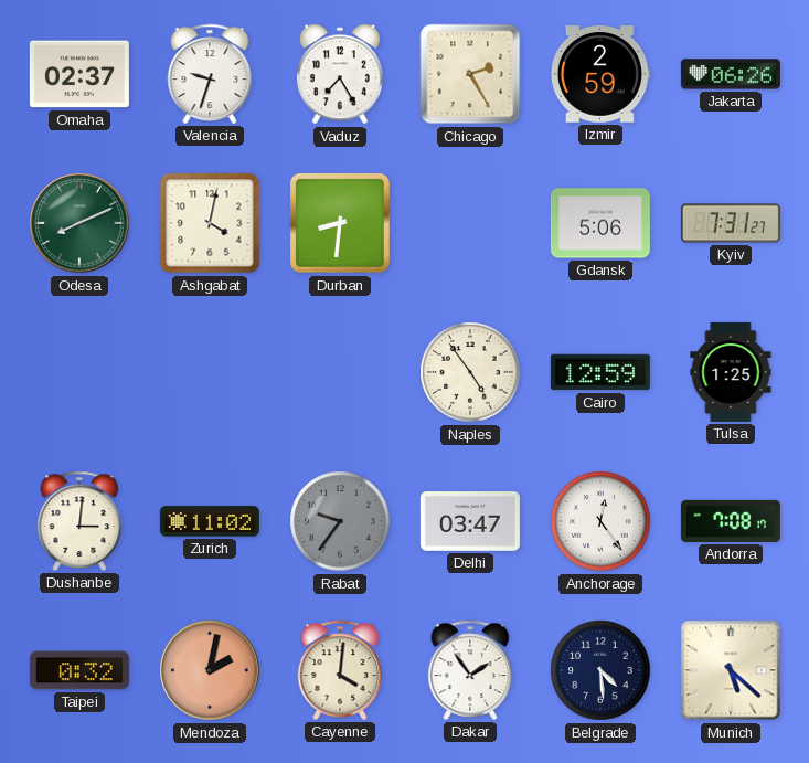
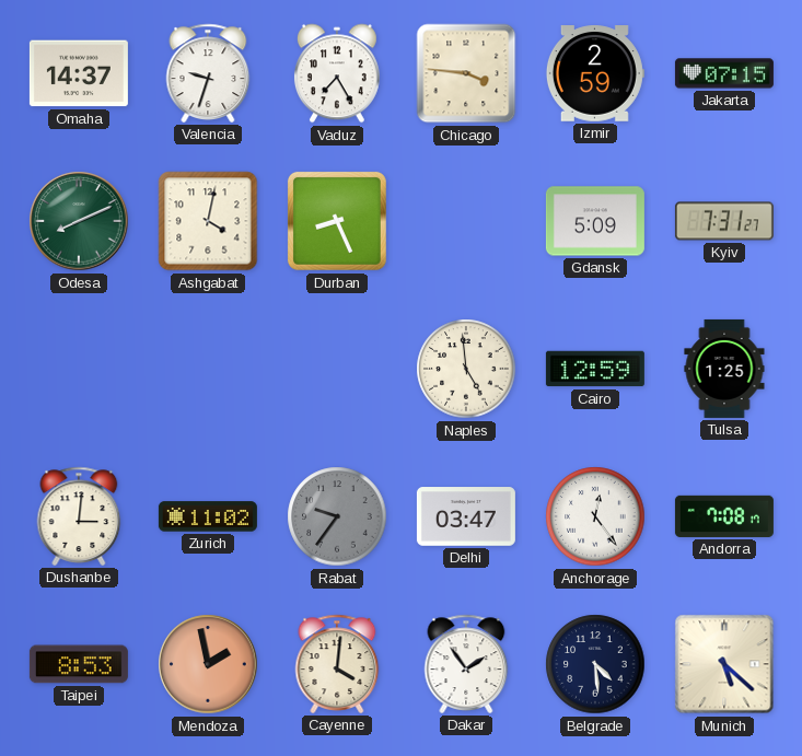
Omaha: 02:37 -> 14:37 (79, 73)
Chicago: 2:25 -> 3:46 (466, 73)
Jakarta: 06:26 -> 07:15 (724, 73)
Durban: 8:31 -> 8:26 (337, 221)
Gdansk: 5:06 -> 5:09 (595, 221)
Naples: 4:54 -> 4:59 (466, 369)
Taipei: 0:32 -> 8:53 (79, 664)
Mendoza: 2:02 -> 1:58 (208, 664)
